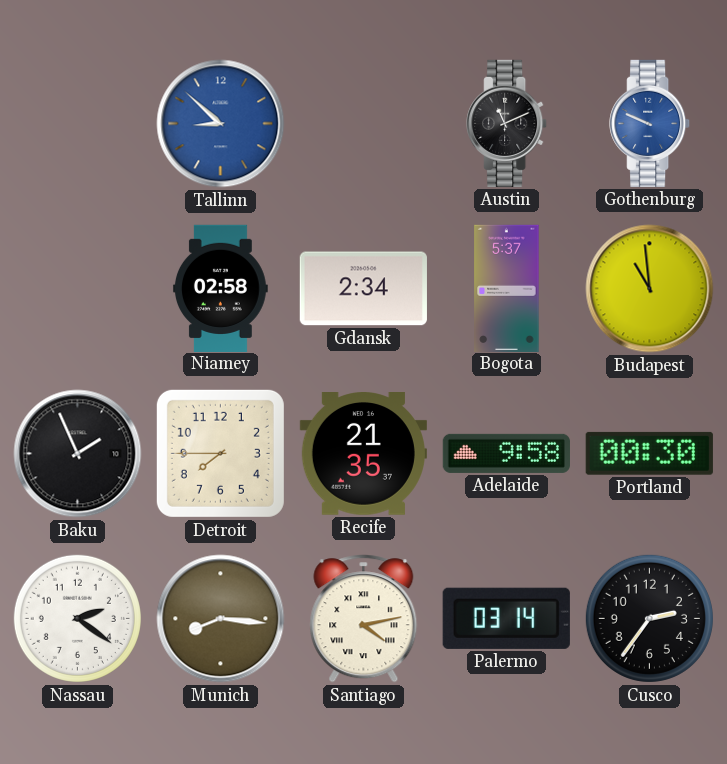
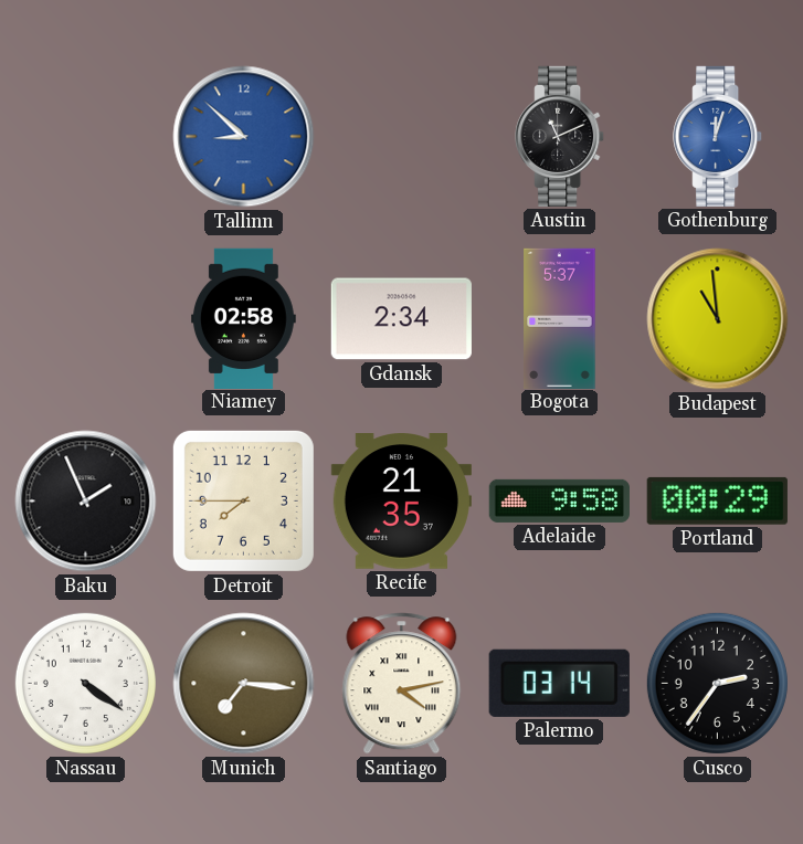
Gothenburg: 9:49 -> 12:03 (718, 136)
Portland: 00:30 -> 00:29 (717, 500)
Nassau: 2:21 -> 4:21 (85, 683)
Munich: 8:16 -> 7:16 (244, 684)
